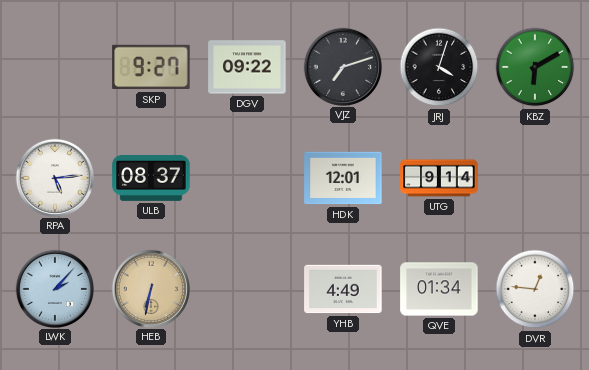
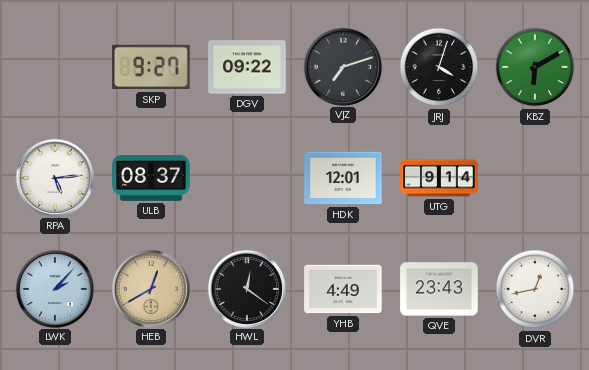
HEB: 6:32 -> 12:40 (150, 288)
HWL: none -> 12:21 (246, 288)
QVE: 01:34 -> 23:43 (439, 289)
DVR: 12:46 -> 12:43 (535, 289)
